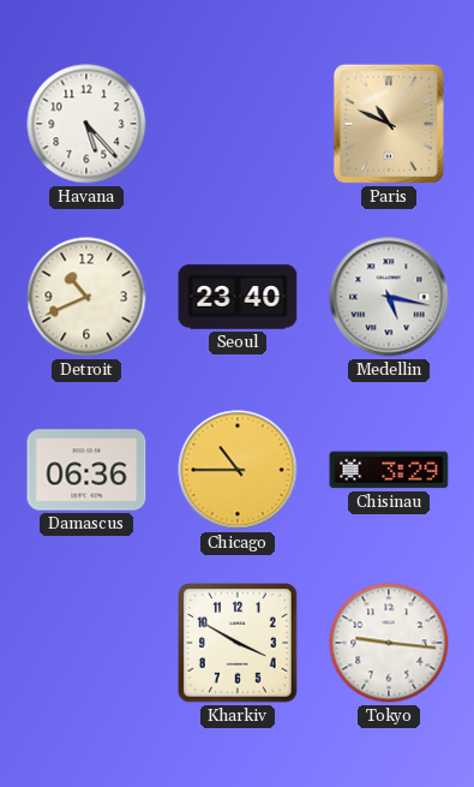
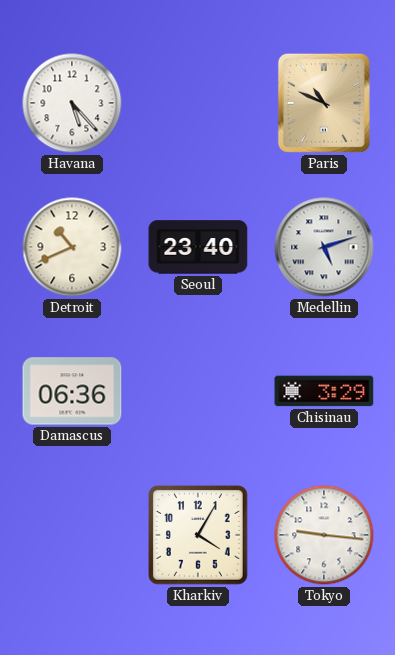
Medellin: 5:17 -> 5:12 (324, 247)
Chicago: 10:45 -> none (238, 470)
Kharkiv: 3:50 -> 4:05 (199, 536)
